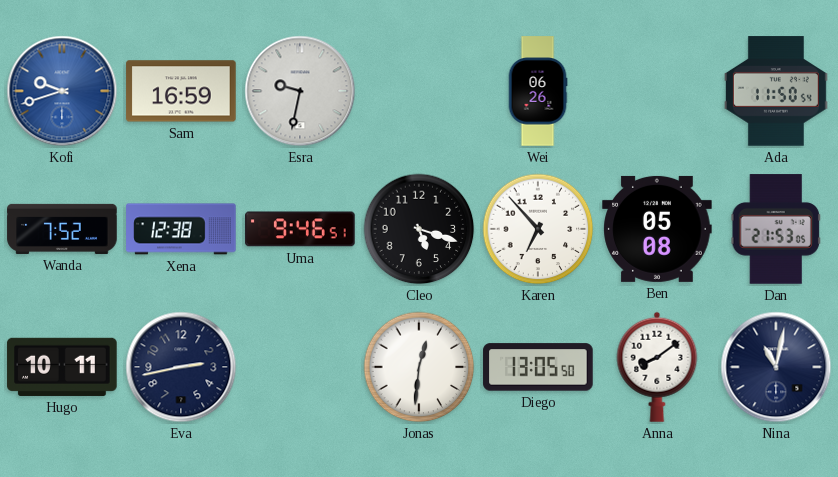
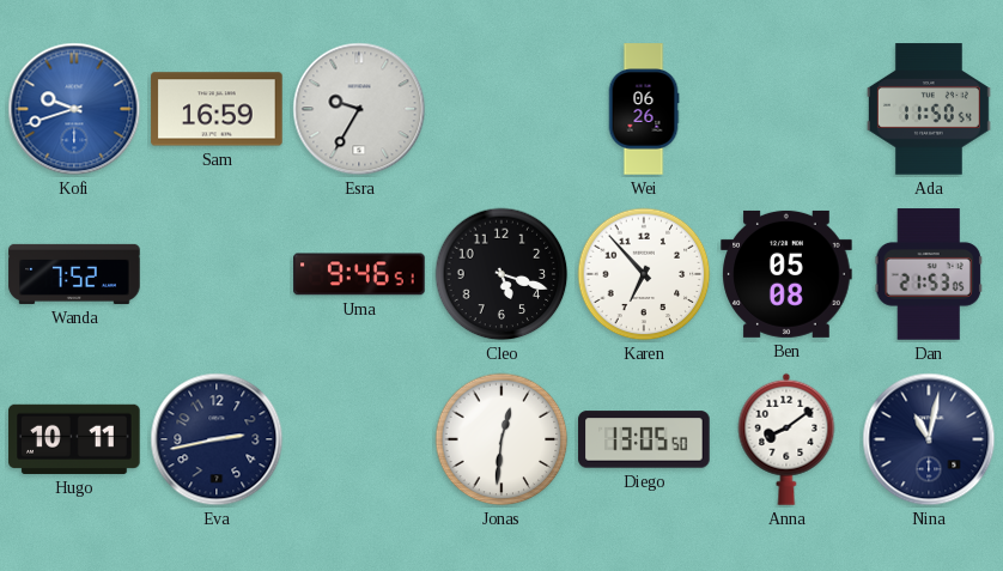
Esra: 9:32 -> 9:35 (359, 109)
Xena: 12:38 -> none (181, 229)
